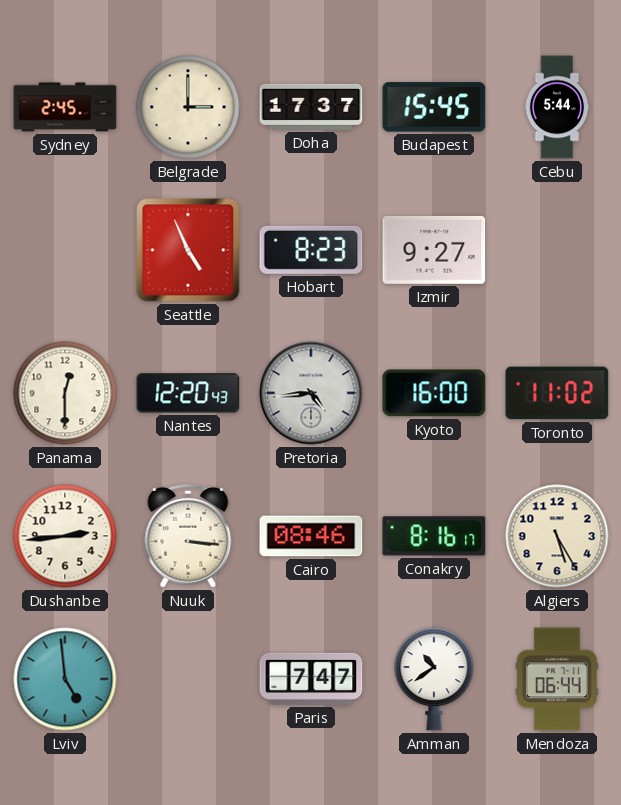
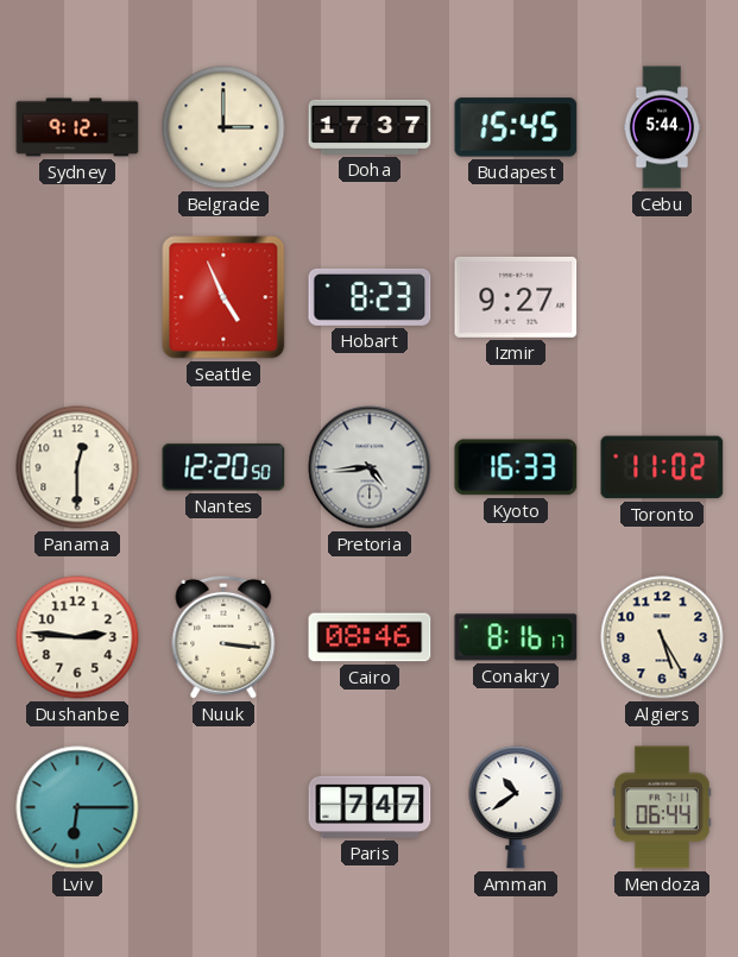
Sydney: 2:45 -> 9:12 (77, 127)
Nantes: 12:20:43 -> 12:20:50 (223, 467)
Kyoto: 16:00 -> 16:33 (516, 467)
Dushanbe: 2:44 -> 2:46 (77, 637)
Lviv: 4:59 -> 6:15 (77, 807)
